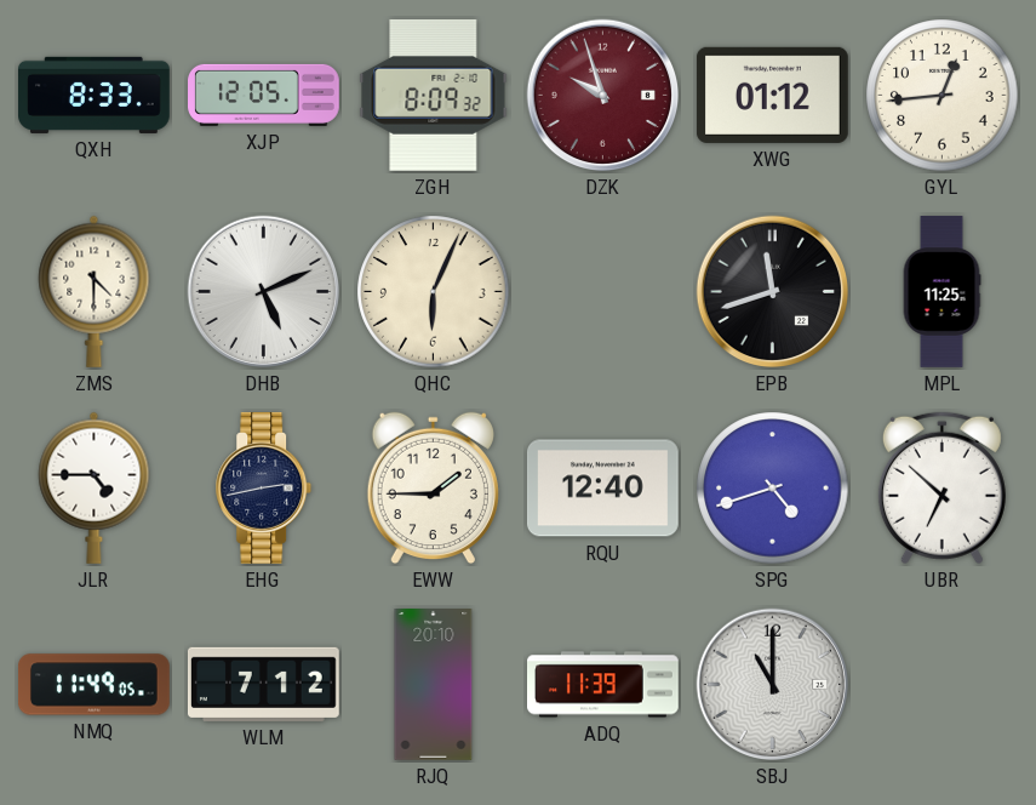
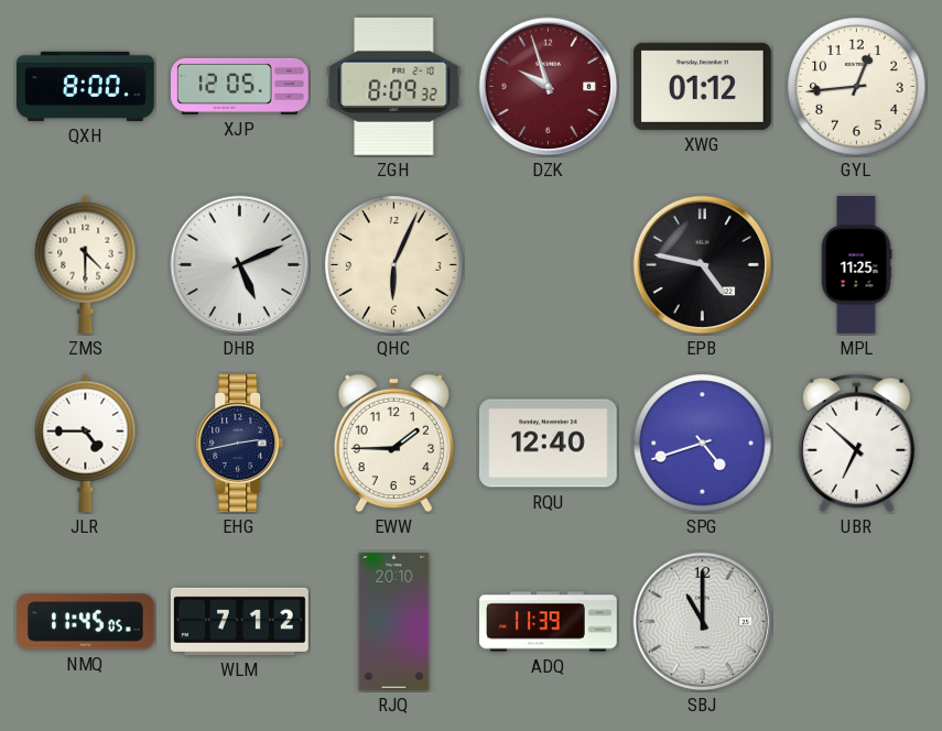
QXH: 8:33 -> 8:00 (86, 86)
EPB: 11:42 -> 4:47 (703, 265)
NMQ: 11:49 -> 11:45 (86, 622)
